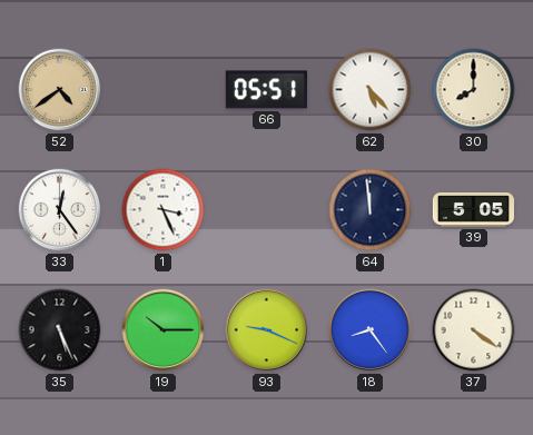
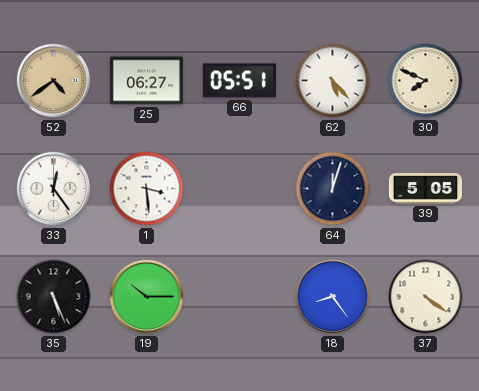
25: none -> 06:27 (146, 81)
30: 8:00 -> 7:49 (426, 81)
1: 3:26 -> 3:29 (147, 189)
64: 11:59 -> 12:03 (333, 189)
93: 9:19 -> none (267, 330)
